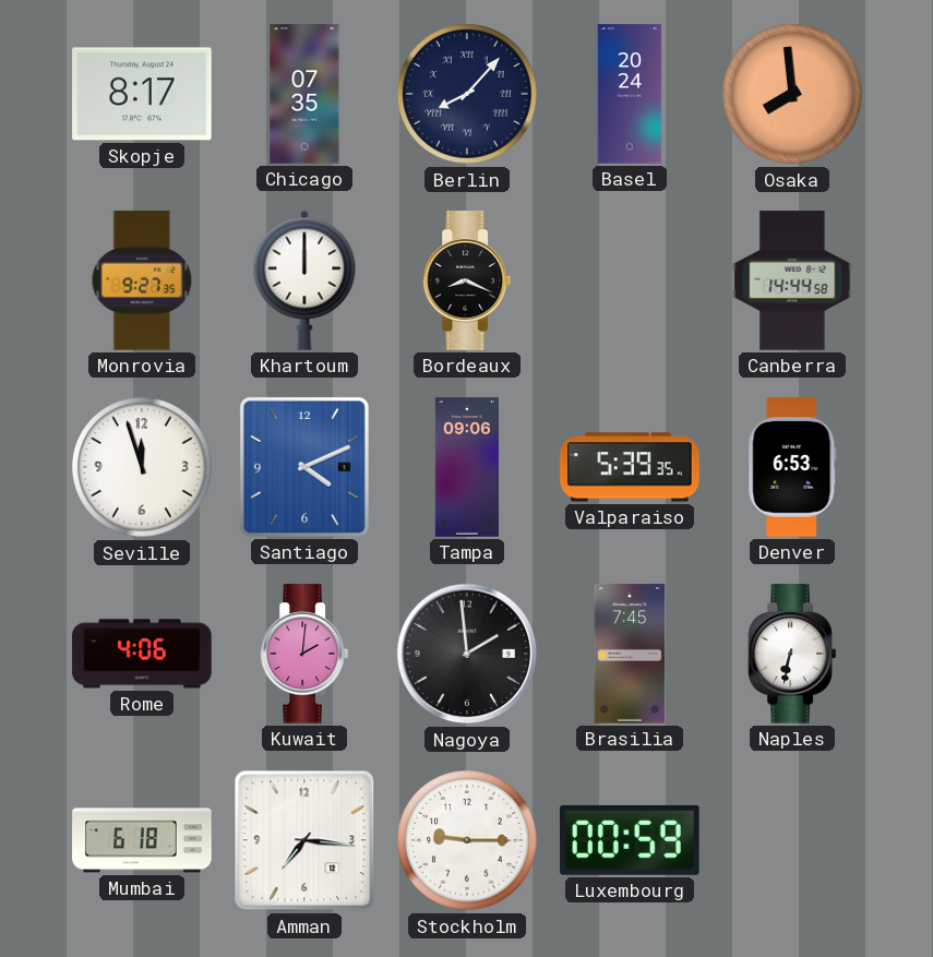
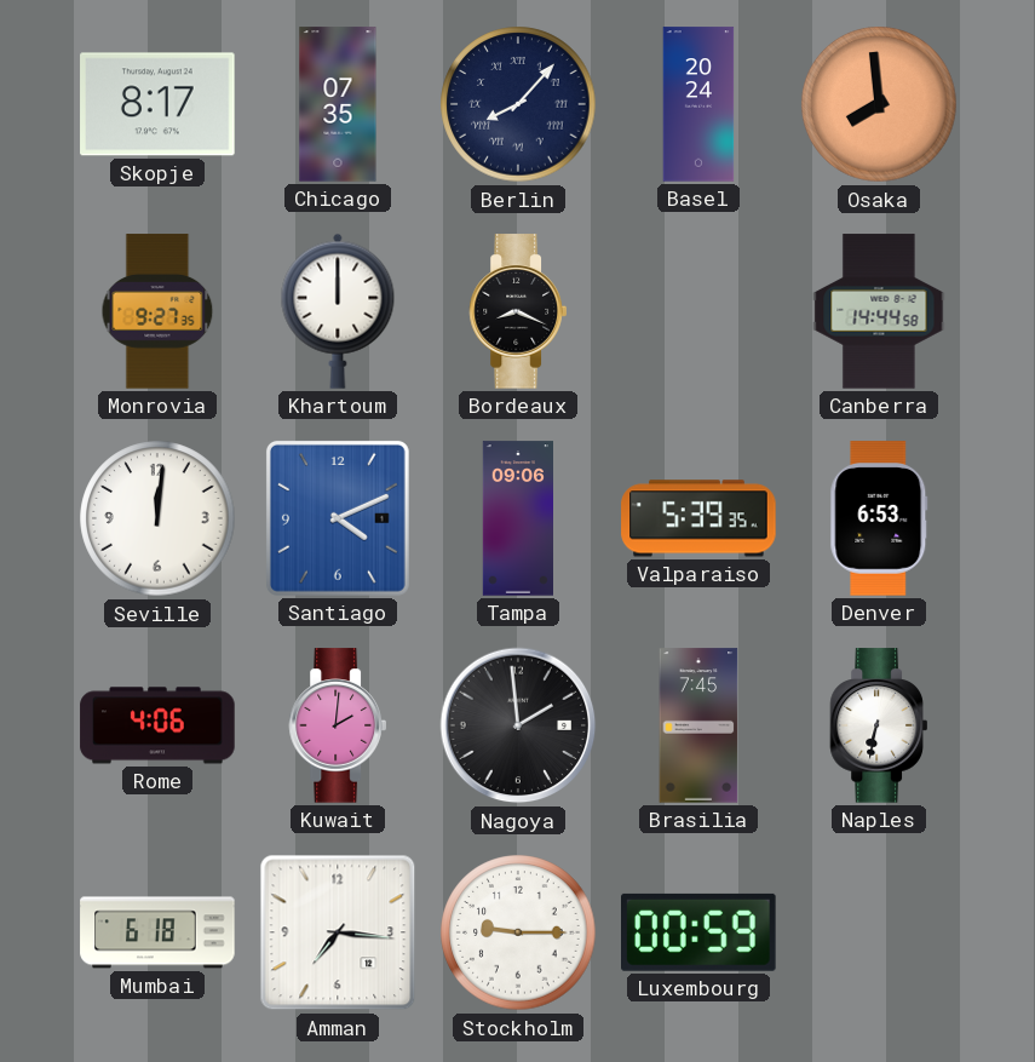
Seville: 11:57 -> 12:01 (157, 518)
